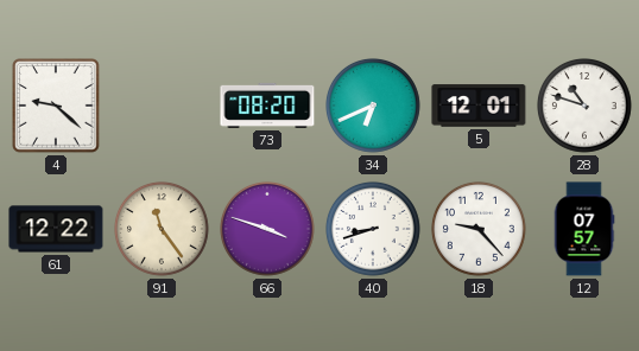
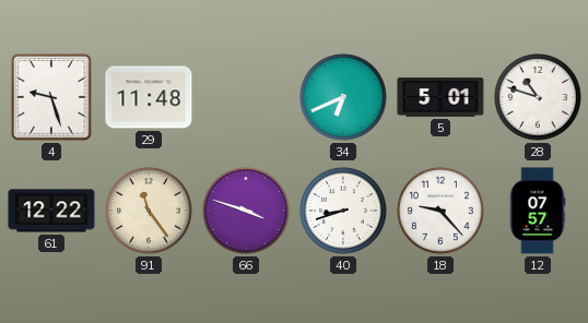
4: 9:22 -> 9:27 (51, 97)
29: none -> 11:48 (149, 97)
73: 08:20 -> none (267, 106)
5: 12:01 -> 5:01 (440, 97)
